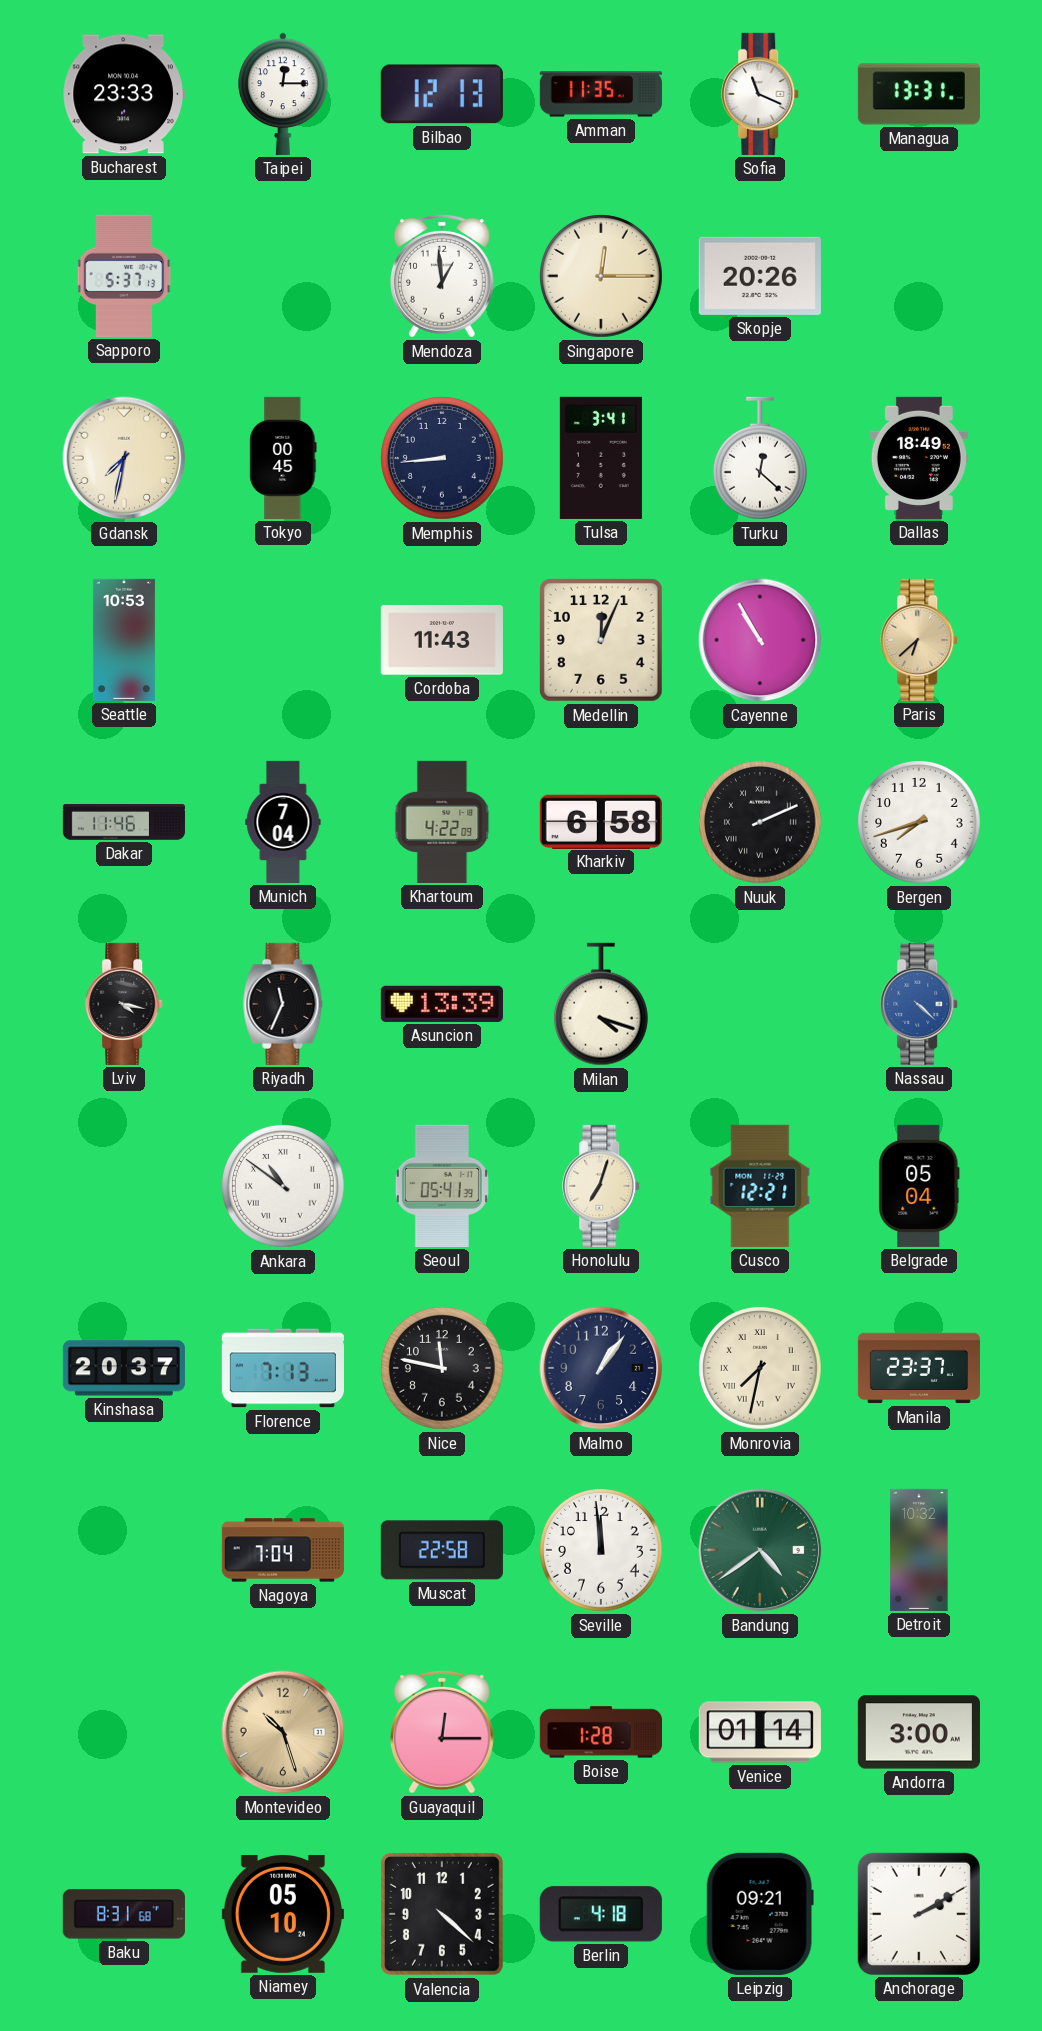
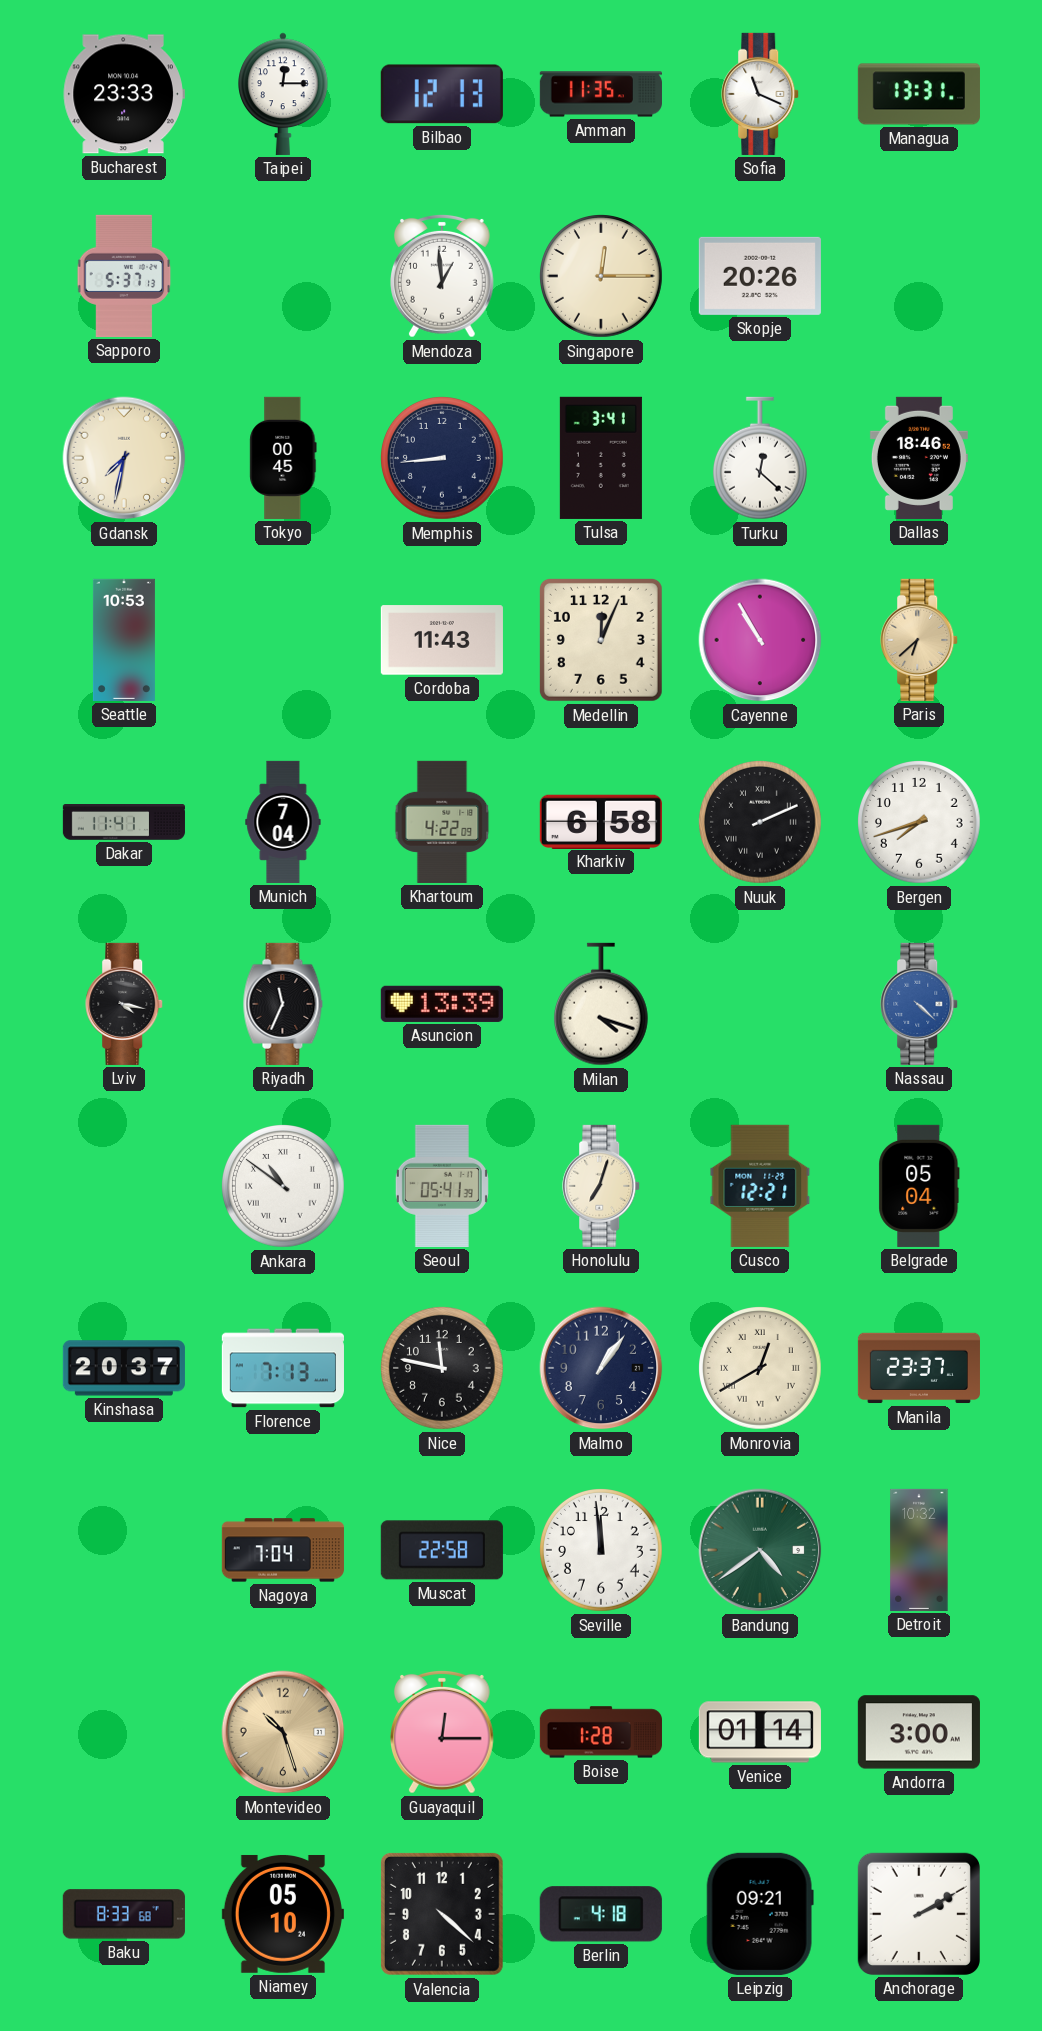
Dallas: 18:49 -> 18:46 (919, 458)
Dakar: 11:46 -> 11:41 (124, 823)
Monrovia: 7:32 -> 12:40 (761, 1369)
Baku: 8:31 -> 8:33 (124, 1914)
